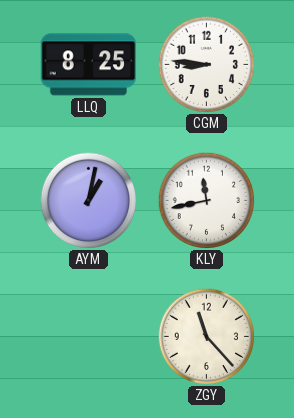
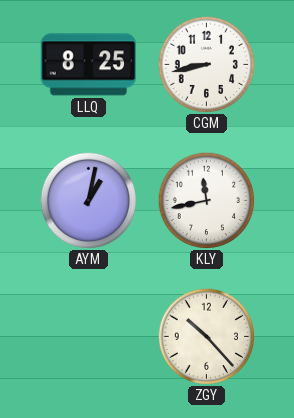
CGM: 8:46 -> 8:43 (206, 64)
ZGY: 11:23 -> 10:23 (206, 336)
